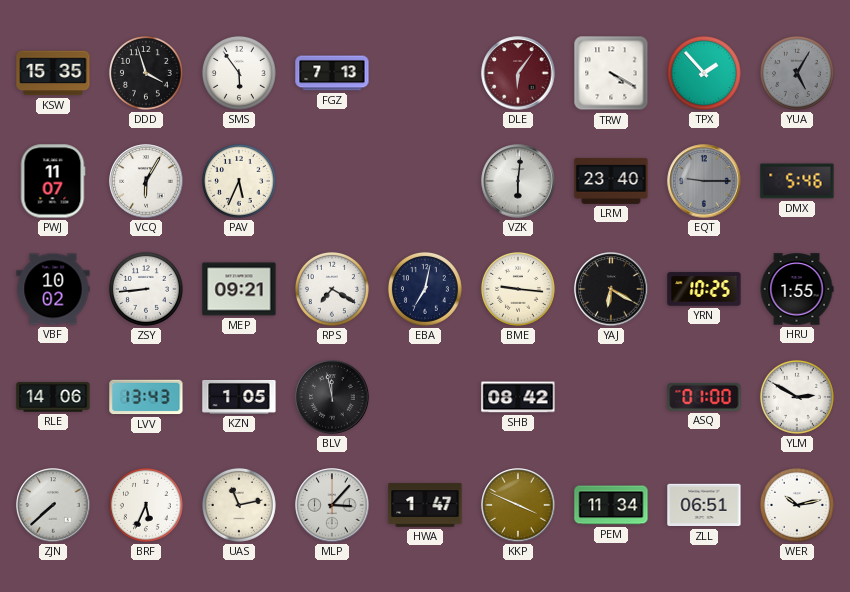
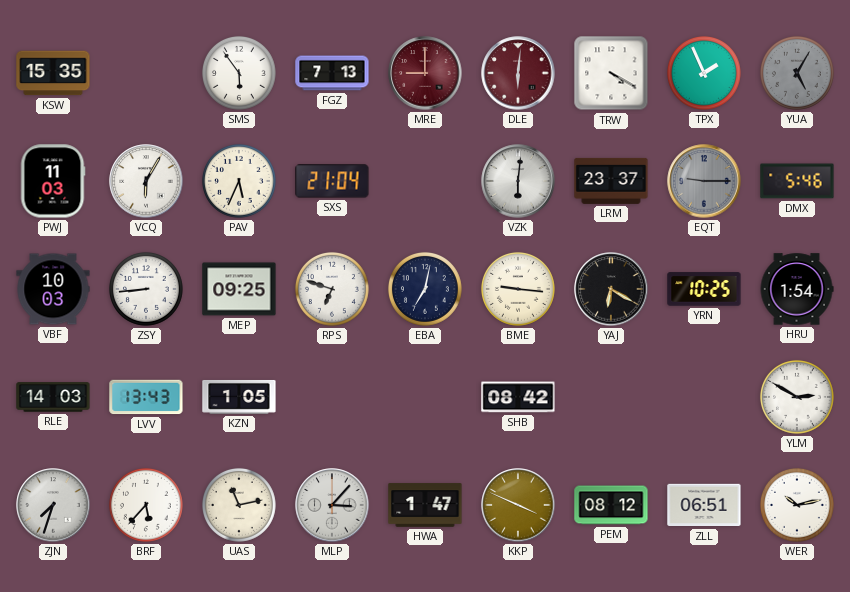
DDD: 3:57 -> none (146, 73)
MRE: none -> 9:00 (425, 73)
DLE: 6:06 -> 6:01 (518, 73)
TPX: 1:53 -> 1:56 (704, 73)
PWJ: 11:07 -> 11:03 (53, 181)
SXS: none -> 21:04 (332, 181)
LRM: 23:40 -> 23:37 (611, 181)
VBF: 10:02 -> 10:03 (53, 289)
MEP: 09:21 -> 09:25 (239, 289)
RPS: 7:20 -> 6:48 (332, 289)
HRU: 1:55 -> 1:54 (797, 289)
RLE: 14:06 -> 14:03 (53, 397)
BLV: 11:58 -> none (332, 397)
ASQ: 01:00 -> none (704, 397)
ZJN: 7:38 -> 7:33 (53, 505)
BRF: 5:34 -> 5:37 (146, 505)
PEM: 11:34 -> 08:12 (611, 505)
